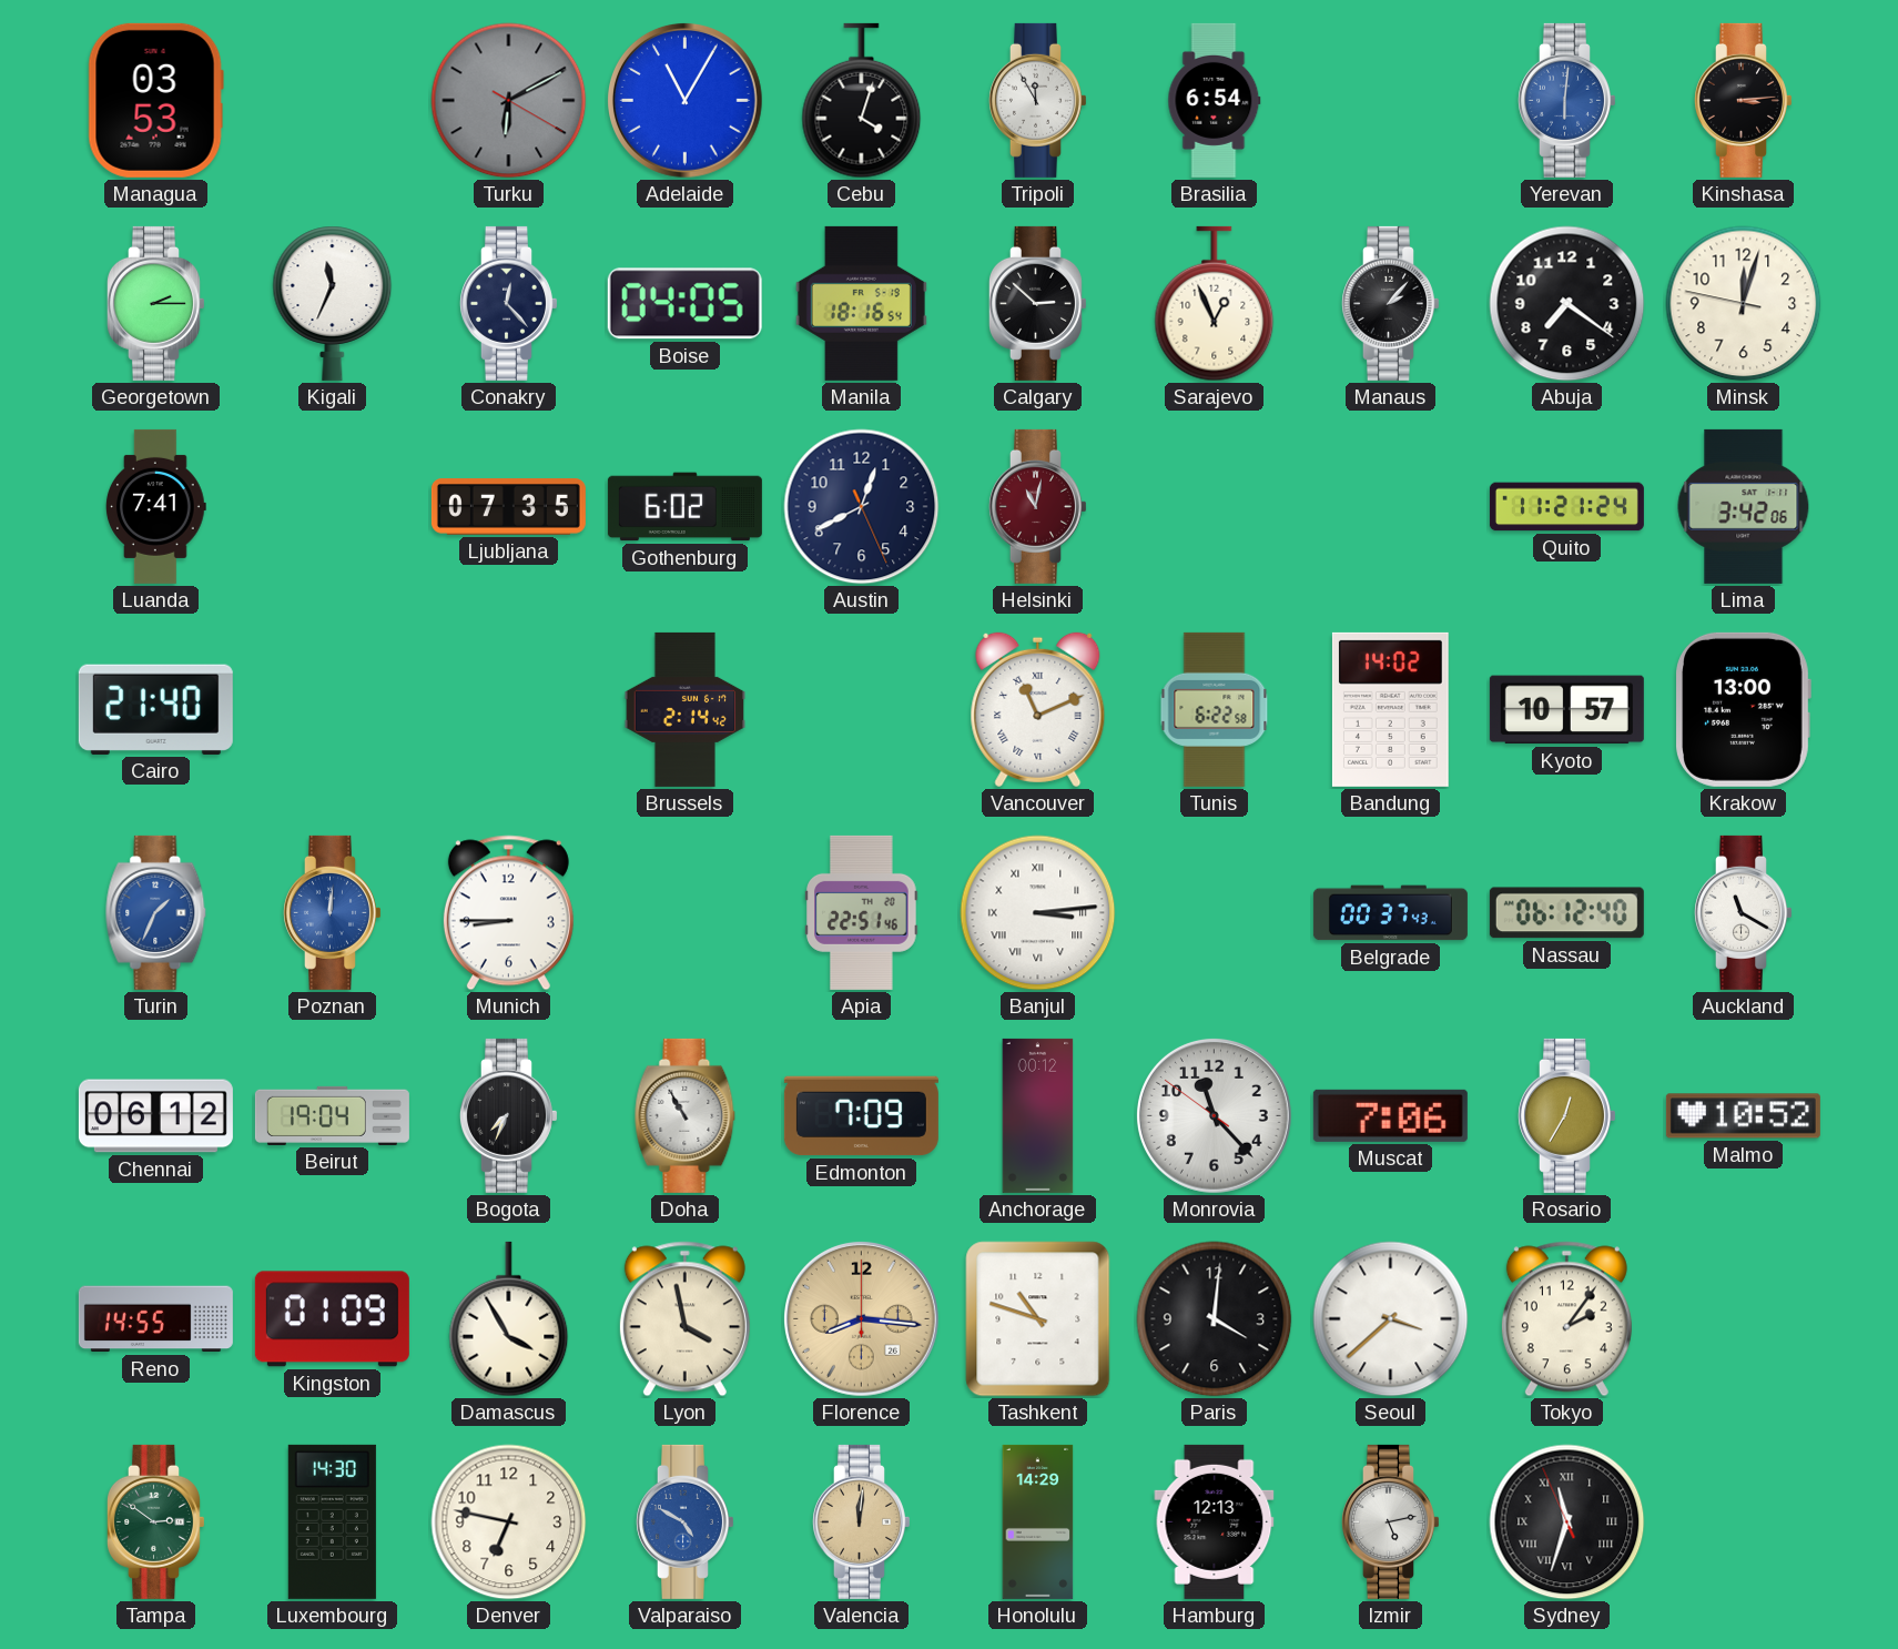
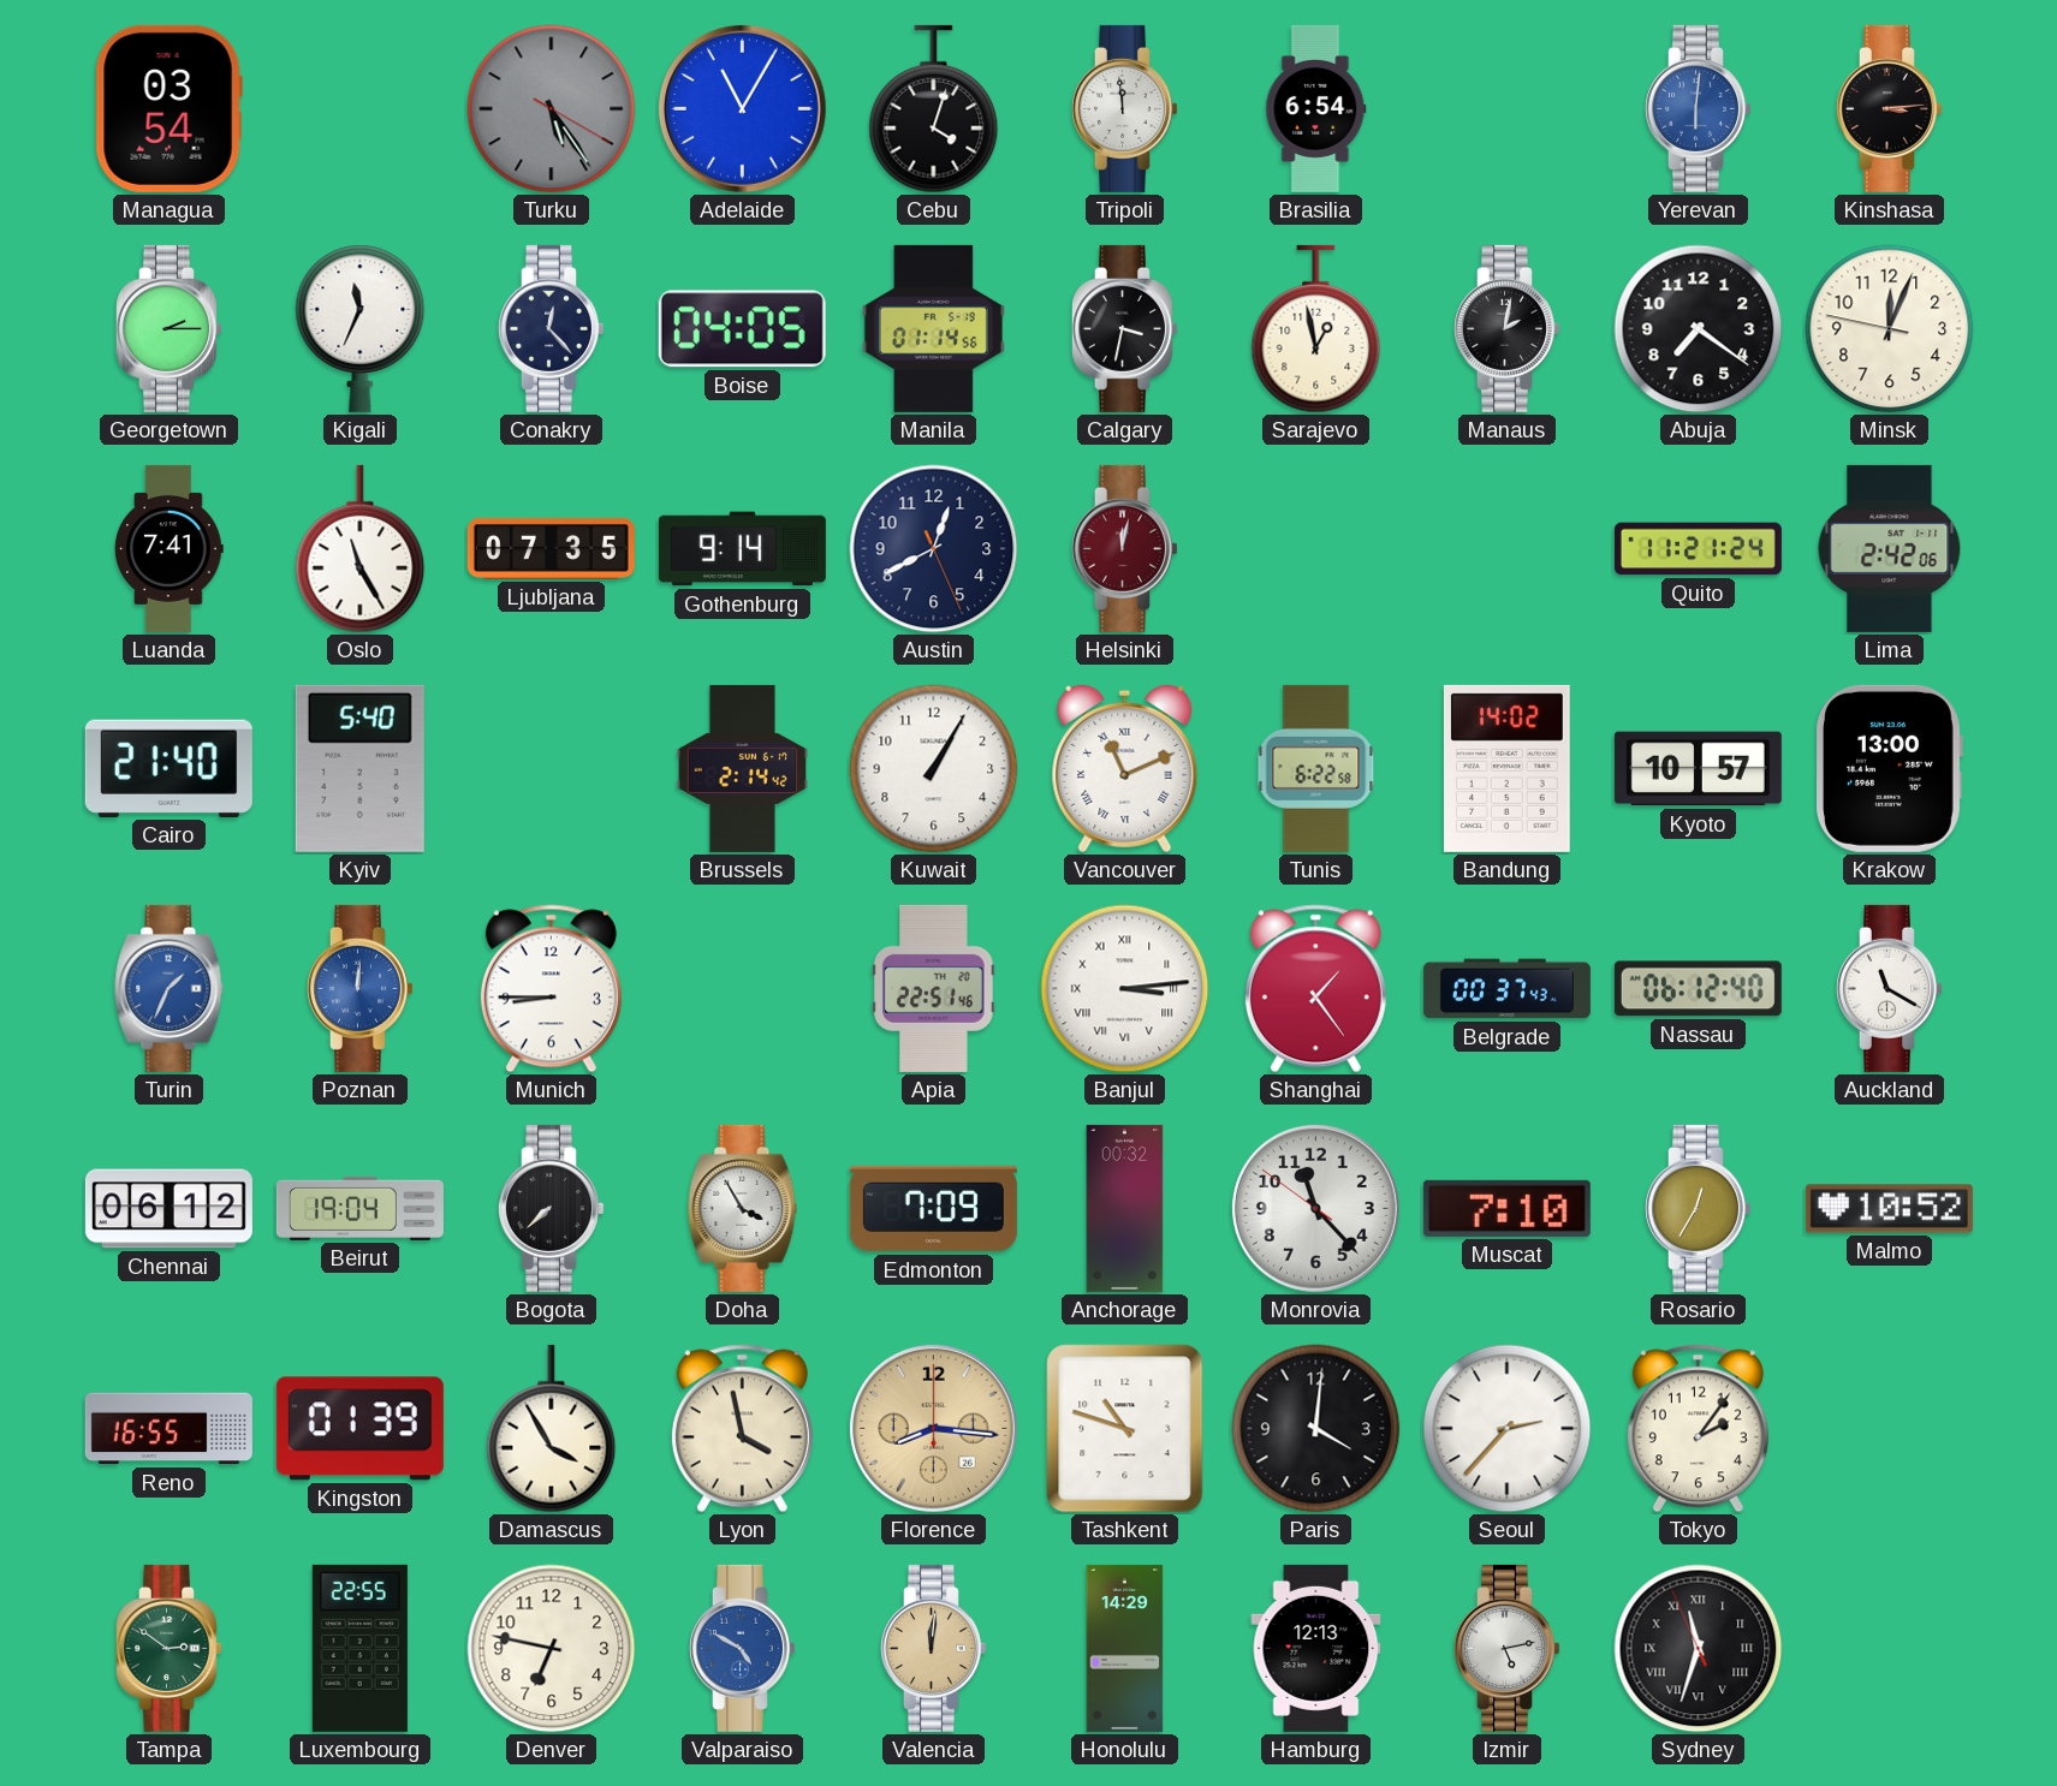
Managua: 03:53 -> 03:54 (168, 108)
Turku: 6:10 -> 5:24 (552, 109)
Tripoli: 11:55 -> 11:59 (1124, 108)
Manila: 18:16 -> 01:14 (933, 328)
Calgary: 2:52 -> 3:32 (1124, 328)
Sarajevo: 12:56 -> 12:58 (1316, 329)
Manaus: 2:07 -> 2:02 (1506, 328)
Minsk: 12:02 -> 12:03 (1890, 329)
Oslo: none -> 11:25 (361, 549)
Gothenburg: 6:02 -> 9:14 (742, 549)
Helsinki: 11:02 -> 12:02 (1124, 548)
Lima: 3:42 -> 2:42 (1890, 548)
Kyiv: none -> 5:40 (359, 768)
Kuwait: none -> 1:05 (934, 769)
Shanghai: none -> 1:24 (1315, 989)
Bogota: 7:34 -> 7:38 (551, 1208)
Doha: 10:55 -> 3:55 (743, 1208)
Anchorage: 00:12 -> 00:32 (1125, 1208)
Muscat: 7:06 -> 7:10 (1506, 1208)
Reno: 14:55 -> 16:55 (168, 1429)
Kingston: 01:09 -> 01:39 (359, 1429)
Seoul: 3:38 -> 2:37 (1508, 1429)
Luxembourg: 14:30 -> 22:55 (359, 1648)
